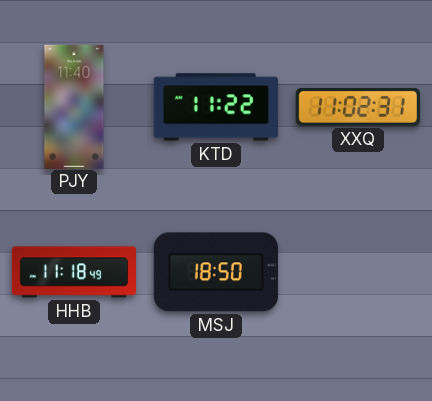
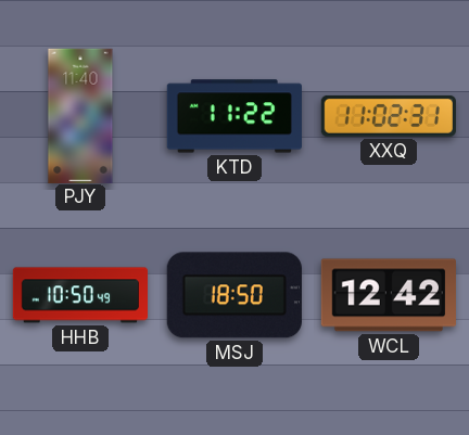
HHB: 11:18 -> 10:50 (79, 295)
WCL: none -> 12:42 (389, 295)
